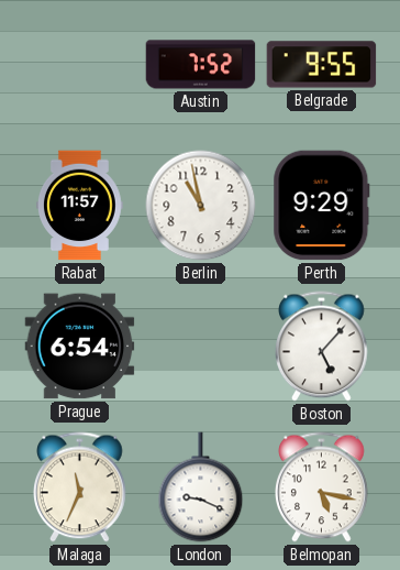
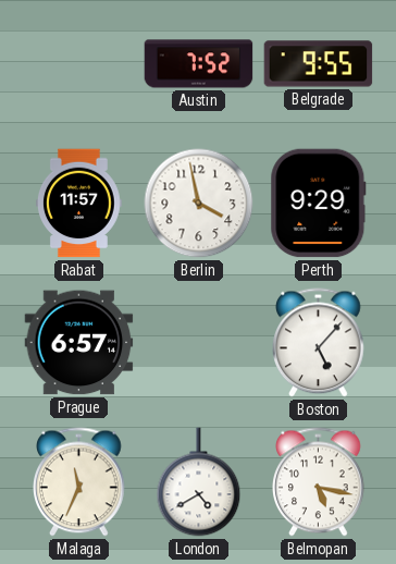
Berlin: 10:58 -> 3:58 (199, 204)
Prague: 6:54 -> 6:57 (79, 343)
London: 9:19 -> 4:40 (199, 482)
